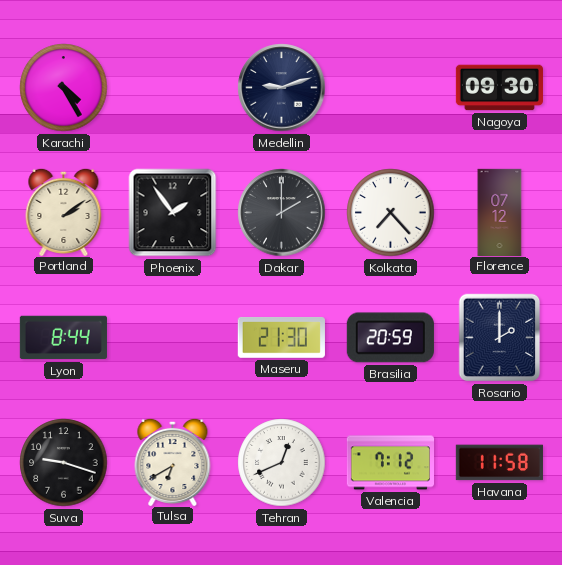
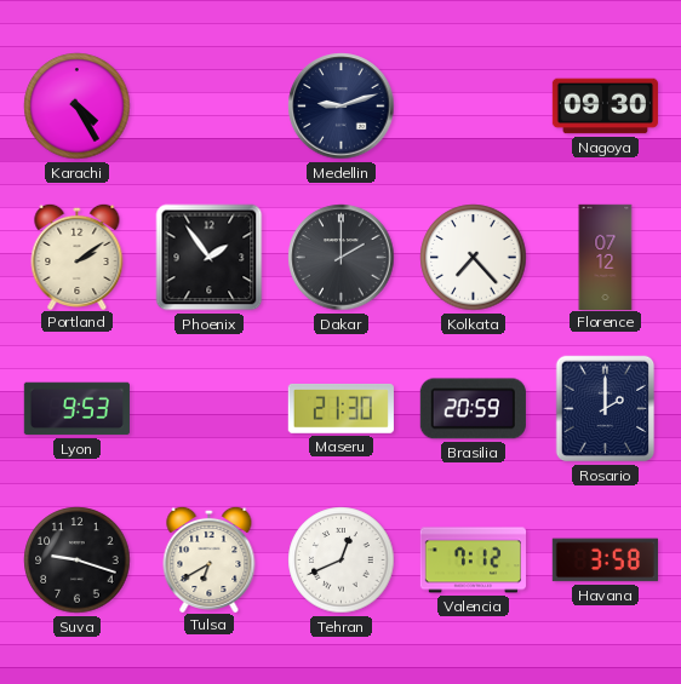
Lyon: 8:44 -> 9:53 (76, 409)
Havana: 11:58 -> 3:58 (605, 561)
